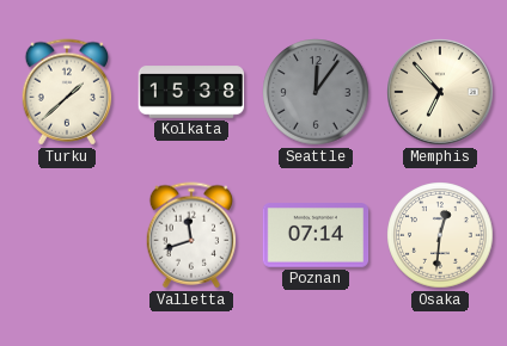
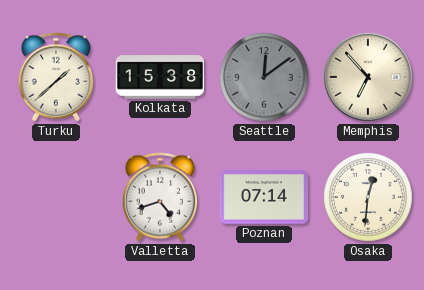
Seattle: 12:06 -> 12:09 (264, 77)
Valletta: 11:42 -> 4:42 (160, 197)
